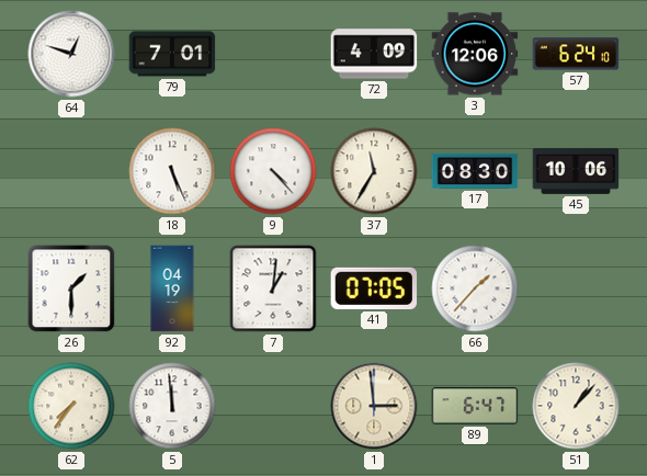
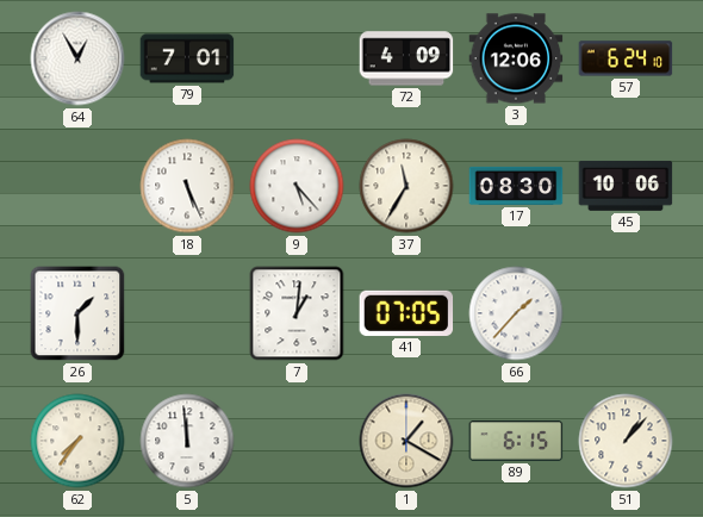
64: 12:48 -> 12:55 (77, 58)
9: 4:23 -> 5:23 (297, 186)
92: 04:19 -> none (172, 288)
1: 2:59 -> 1:20 (406, 441)
89: 6:47 -> 6:15 (516, 441)
